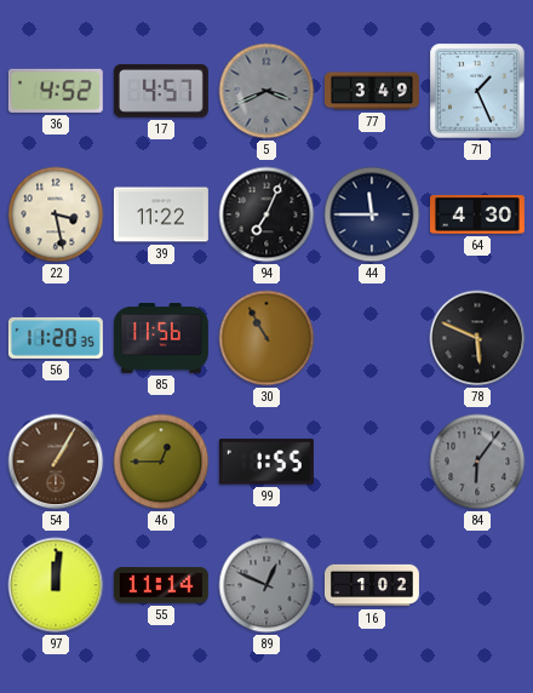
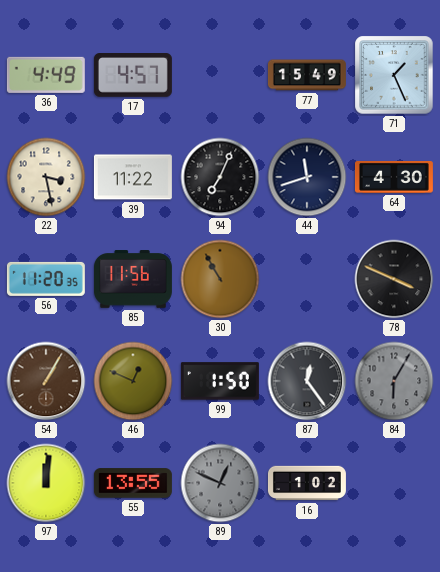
36: 4:52 -> 4:49 (46, 75)
5: 3:41 -> none (266, 91)
77: 3:49 -> 15:49 (307, 75)
44: 11:45 -> 11:42 (307, 177)
78: 5:49 -> 3:49 (394, 279)
46: 12:45 -> 12:49 (133, 381)
99: 1:55 -> 1:50 (220, 381)
87: none -> 12:24 (307, 381)
84: 6:06 -> 6:05 (394, 381)
55: 11:14 -> 13:55 (133, 483)
